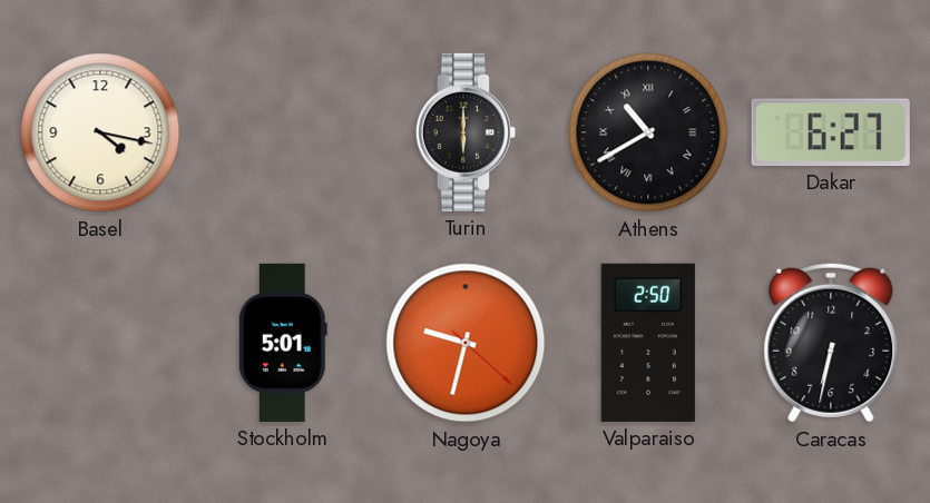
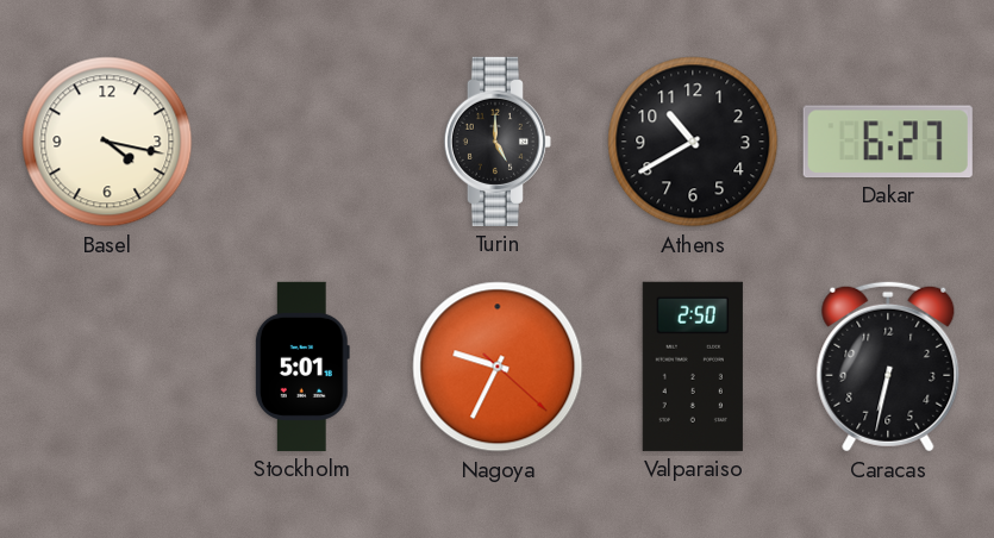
Turin: 6:00 -> 5:00 (498, 142)
Athens numerals: Roman -> Arabic (693, 142)
Nagoya: 9:32 -> 9:34 (498, 367)
